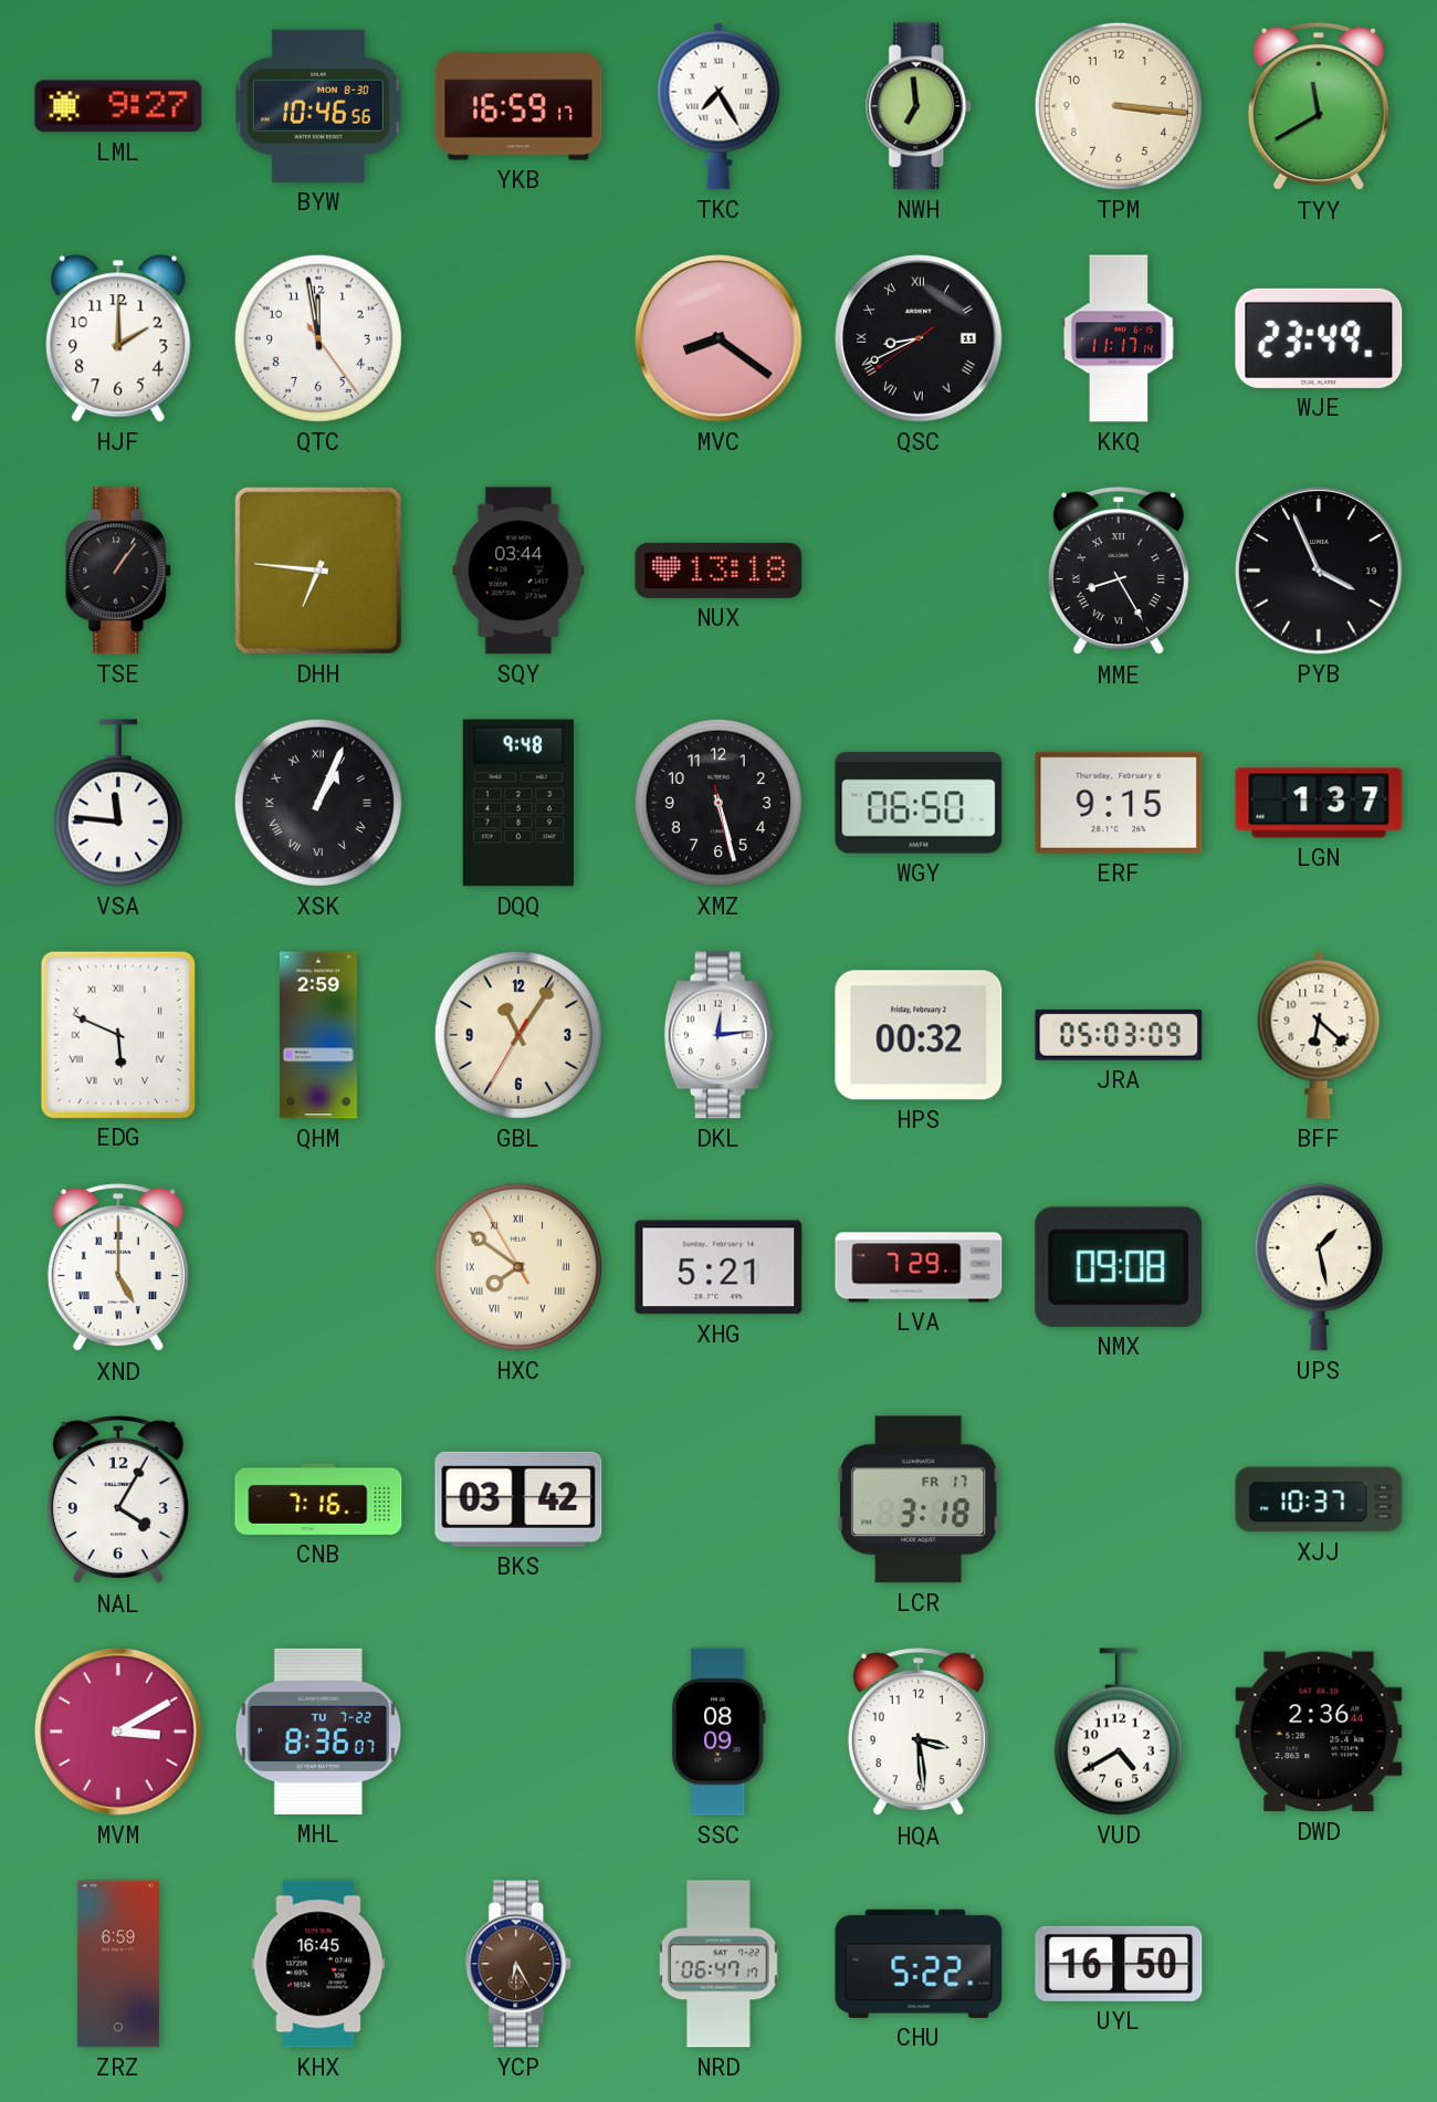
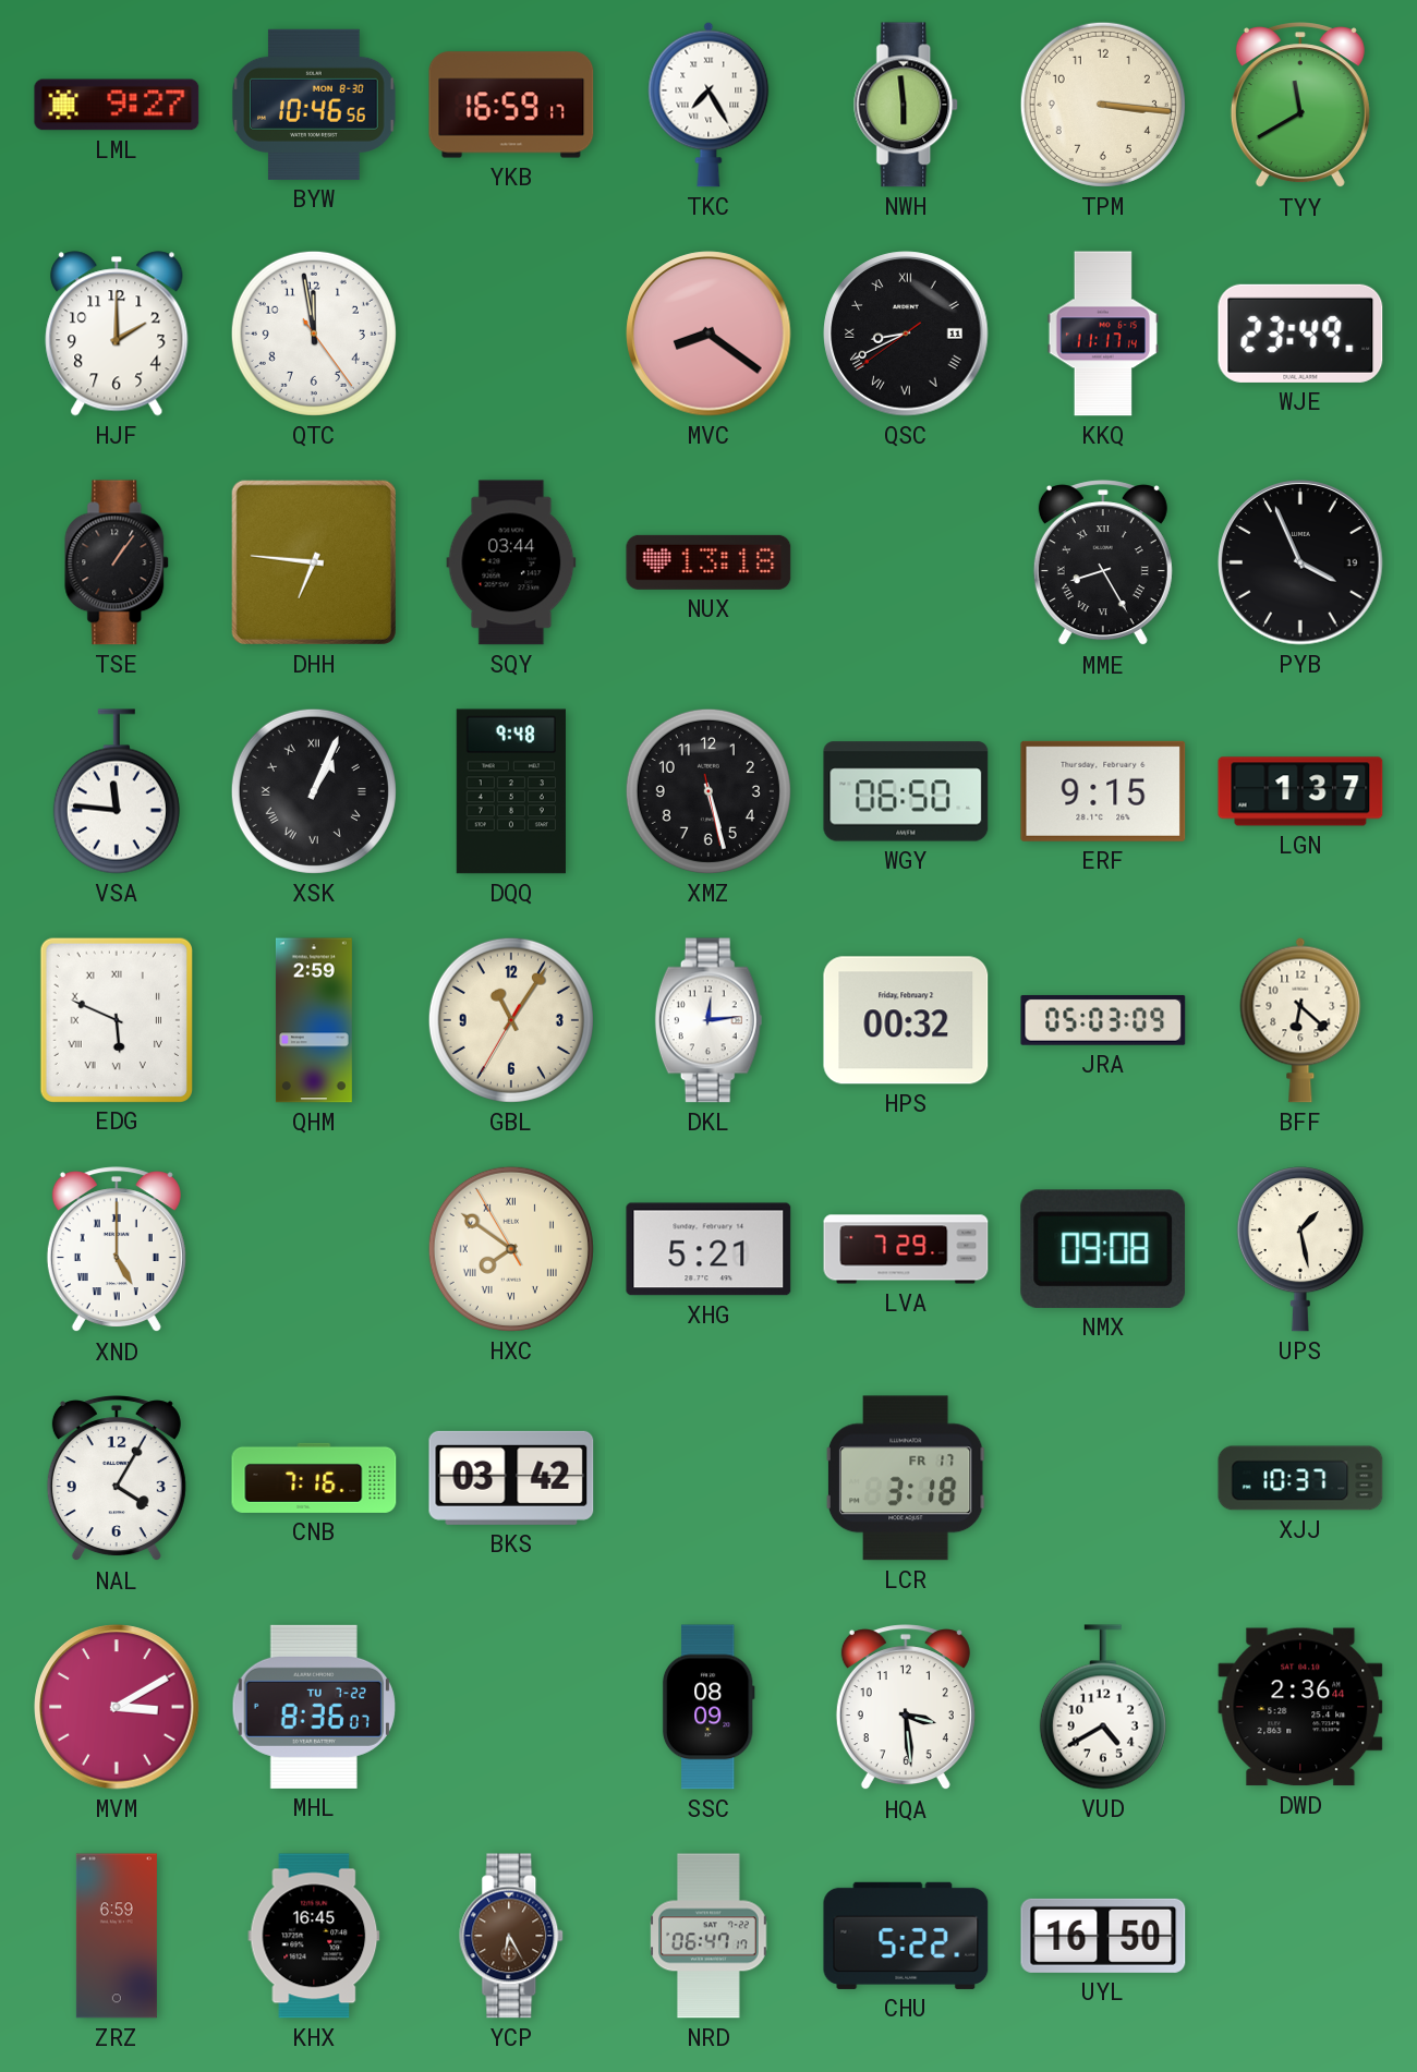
NWH: 6:59 -> 5:59 (907, 105)
